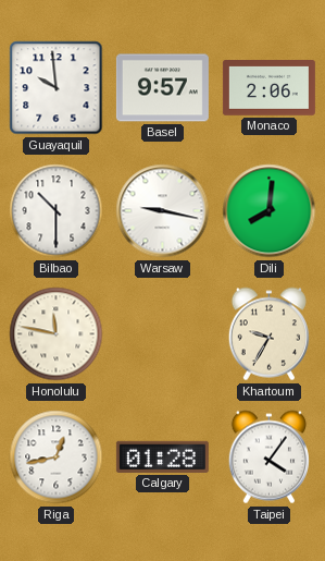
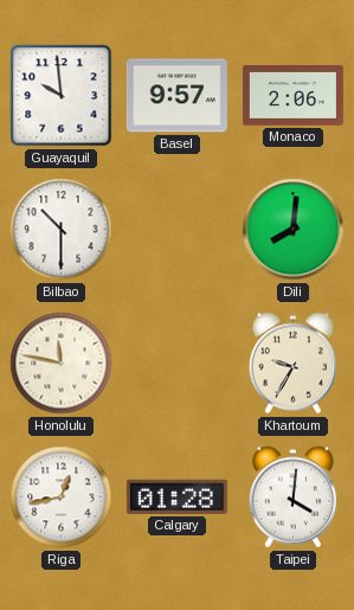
Warsaw: 9:17 -> none (163, 211)
Taipei: 4:06 -> 4:01 (292, 497)
